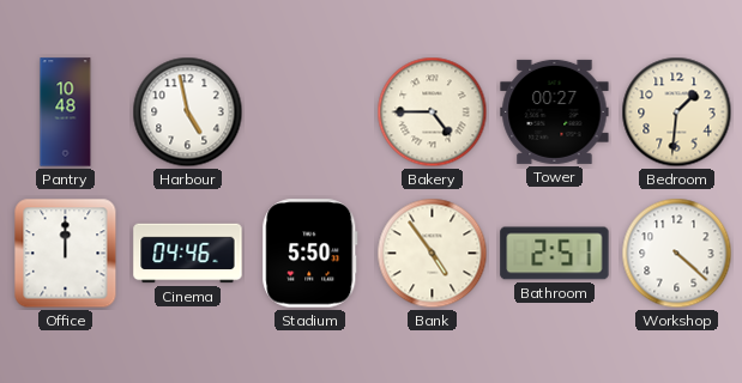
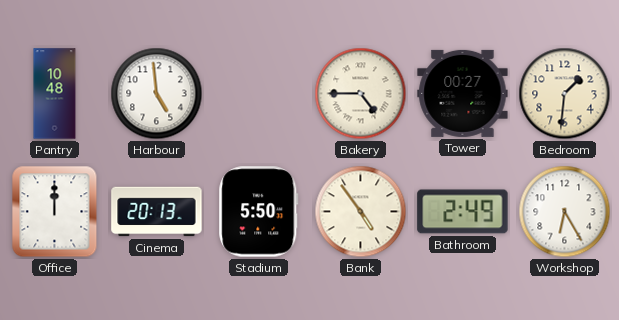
Harbour: 4:58 -> 4:59 (157, 94)
Cinema: 04:46 -> 20:13 (157, 212)
Bathroom: 2:51 -> 2:49 (463, 212)
Workshop: 4:22 -> 6:25 (565, 212)
